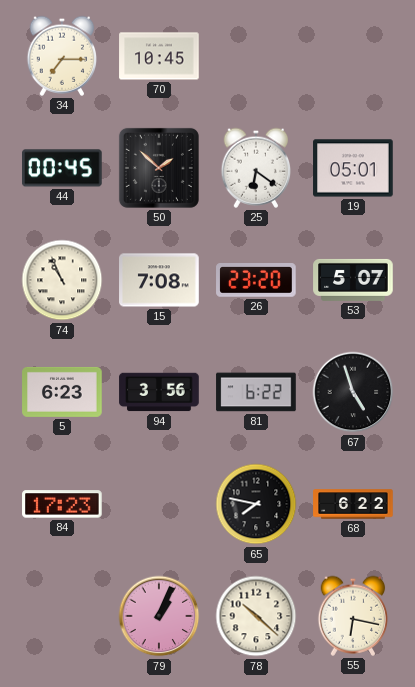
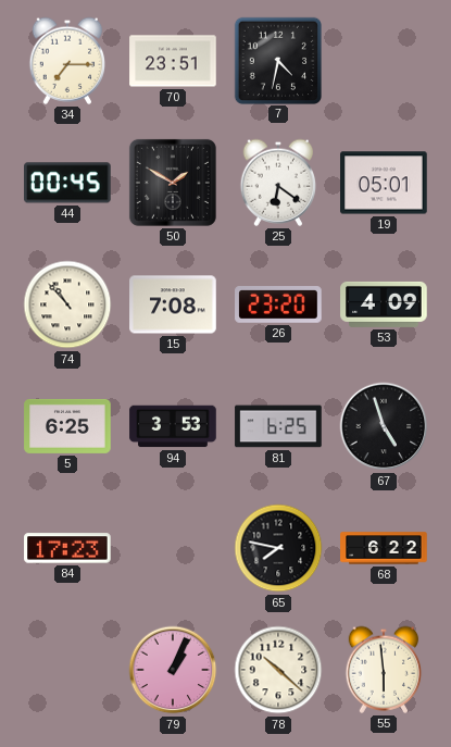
70: 10:45 -> 23:51 (173, 61)
7: none -> 4:32 (277, 60)
50: 1:52 -> 1:50 (173, 183)
74: 10:56 -> 10:53 (67, 304)
53: 5:07 -> 4:09 (384, 304)
5: 6:23 -> 6:25 (67, 426)
94: 3:56 -> 3:53 (173, 426)
81: 6:22 -> 6:25 (278, 426)
55: 6:17 -> 5:59 (384, 670)
